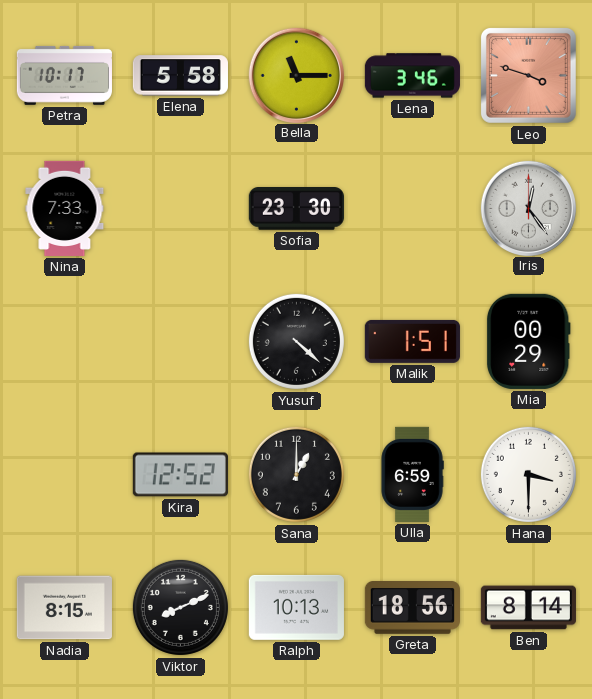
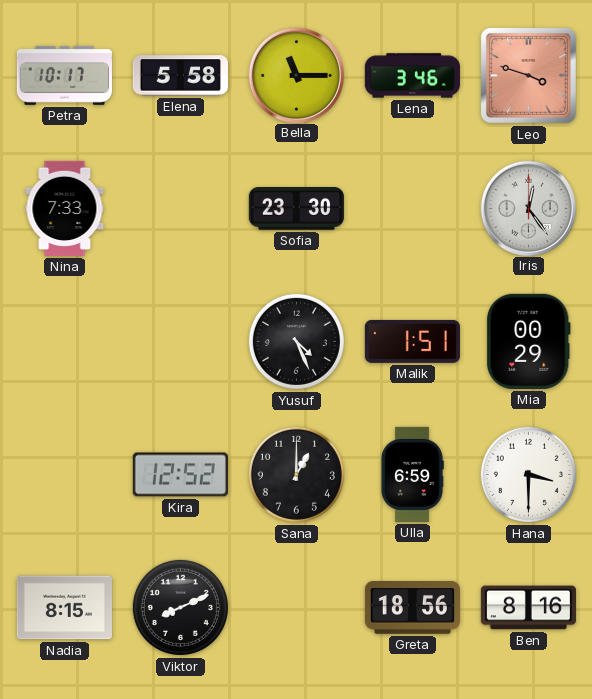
Yusuf: 4:22 -> 4:26 (296, 341)
Ralph: 10:13 -> none (296, 607)
Ben: 8:14 -> 8:16 (528, 608)
